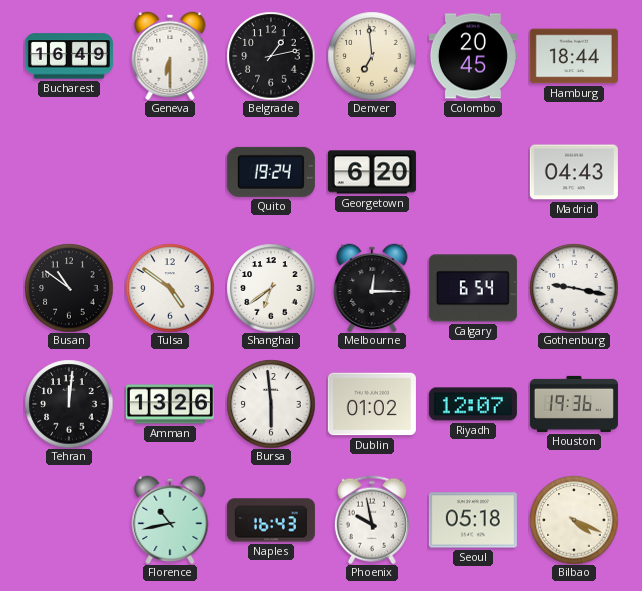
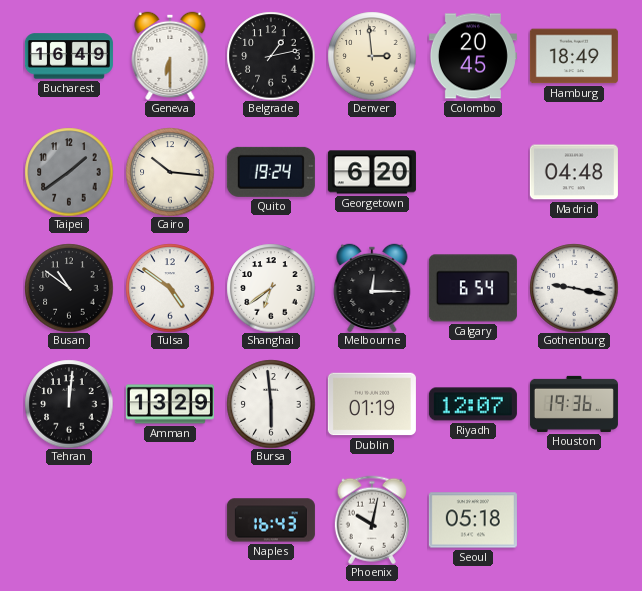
Denver: 6:59 -> 2:59 (372, 56)
Hamburg: 18:44 -> 18:49 (574, 56)
Taipei: none -> 1:39 (69, 172)
Cairo: none -> 10:16 (170, 172)
Madrid: 04:43 -> 04:48 (574, 172)
Amman: 13:26 -> 13:29 (170, 404)
Dublin: 01:02 -> 01:19 (372, 404)
Florence: 10:43 -> none (170, 520)
Phoenix: 9:58 -> 10:02 (372, 520)
Bilbao: 4:19 -> none (574, 520)
